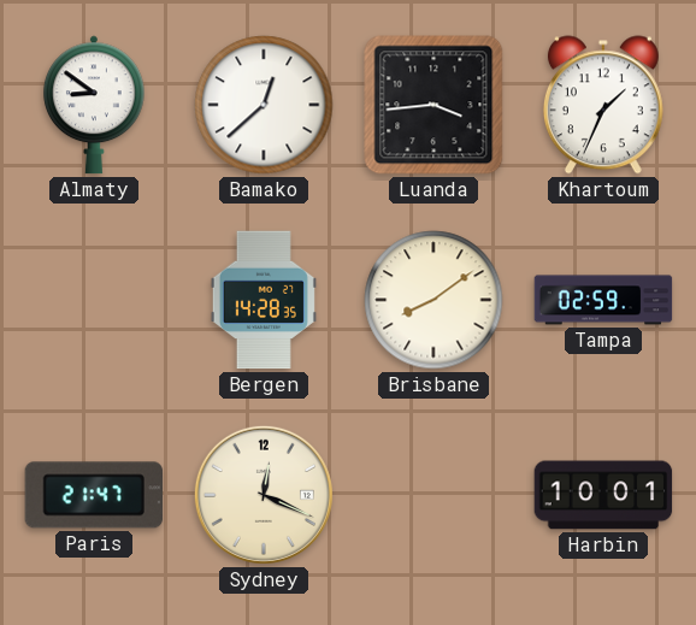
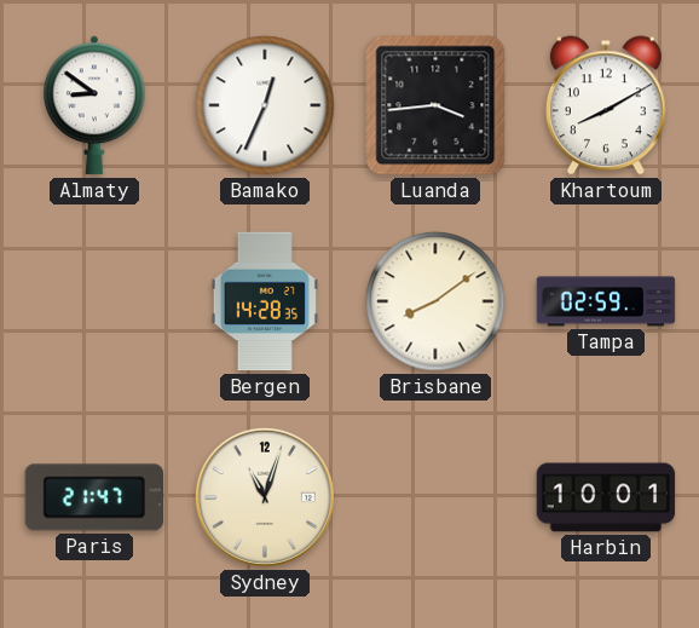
Bamako: 12:38 -> 12:34 (265, 105)
Khartoum: 1:34 -> 8:10 (606, 105)
Sydney: 12:19 -> 11:03 (265, 497)
